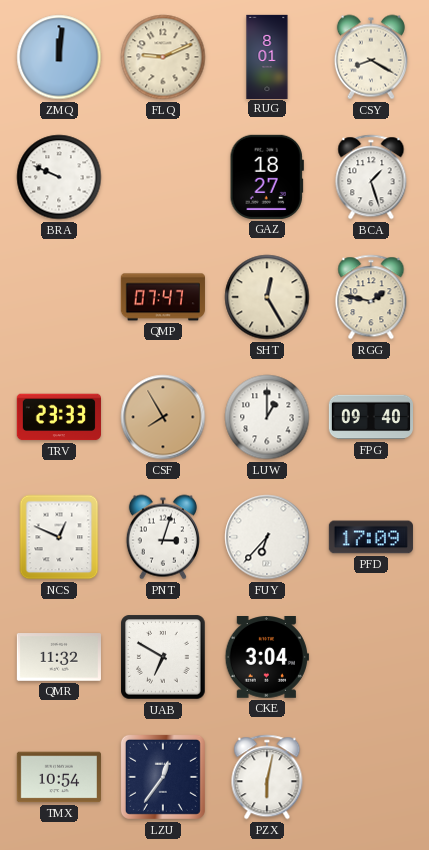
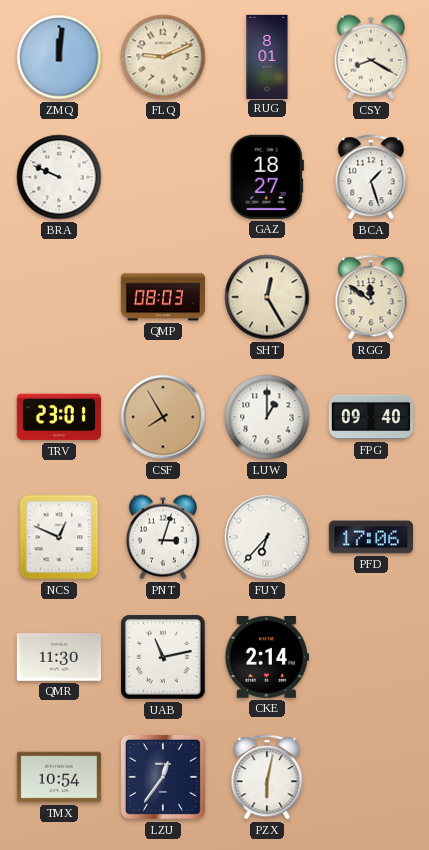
QMP: 07:47 -> 08:03 (163, 297)
RGG: 1:47 -> 11:51 (371, 297)
TRV: 23:33 -> 23:01 (59, 417)
PFD: 17:09 -> 17:06 (371, 537)
QMR: 11:32 -> 11:30 (59, 657)
UAB: 6:50 -> 11:13 (163, 657)
CKE: 3:04 -> 2:14 (267, 658)
